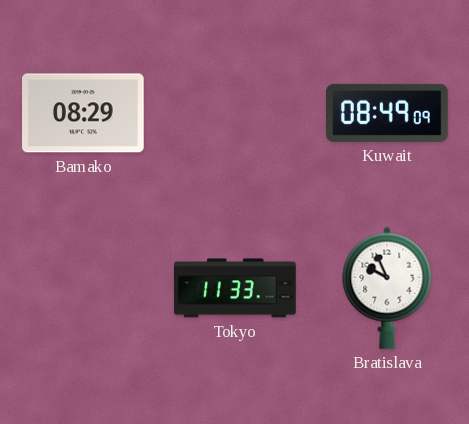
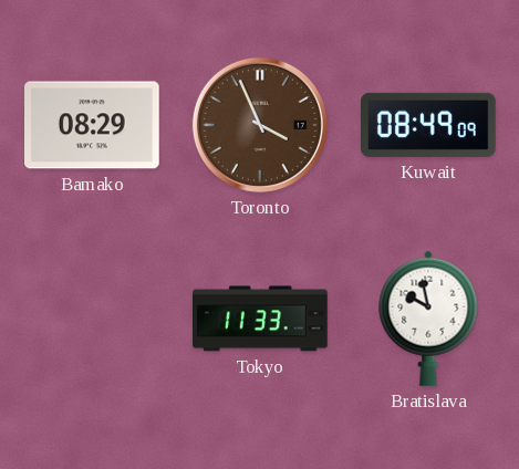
Toronto: none -> 3:56 (260, 125)
Bratislava: 9:56 -> 9:58 (428, 319)
